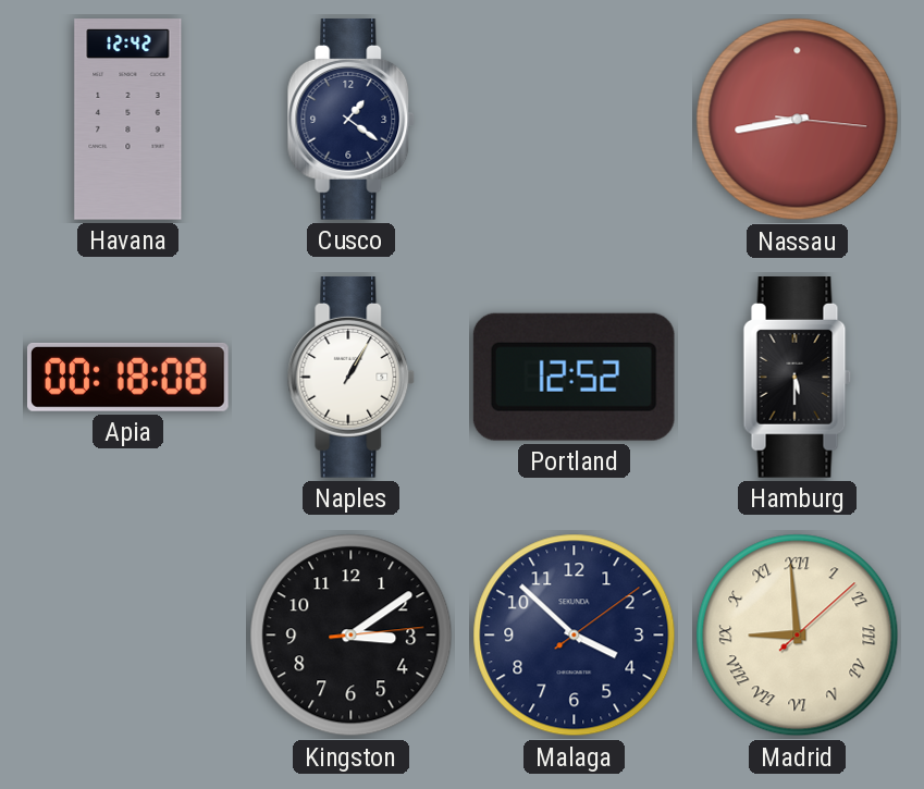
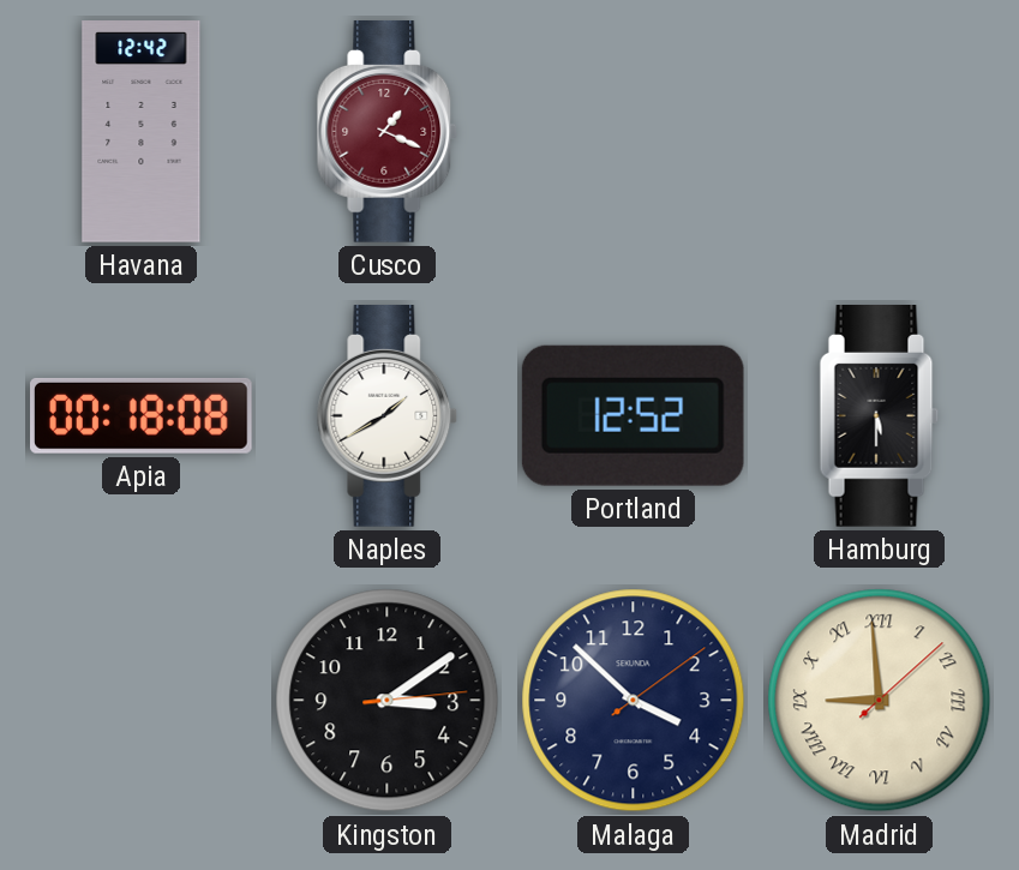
Cusco: 1:21 -> 1:19 (388, 132)
Cusco dial: navy -> burgundy (388, 132)
Nassau: 8:43 -> none (798, 120)
Naples: 1:05 -> 1:40 (388, 416)
